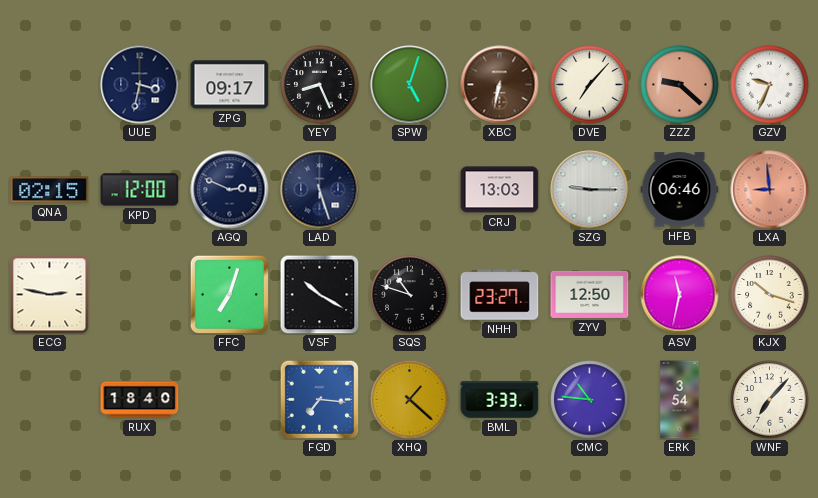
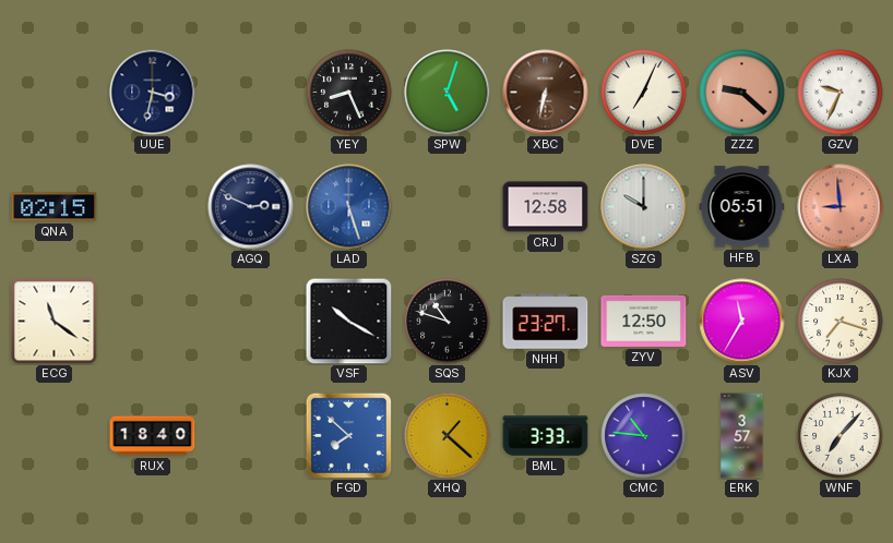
ZPG: 09:17 -> none (230, 85)
DVE: 7:07 -> 7:04 (644, 93)
KPD: 12:00 -> none (140, 190)
LAD dial: navy -> blue (349, 207)
CRJ: 13:03 -> 12:58 (546, 207)
SZG: 9:15 -> 10:00 (644, 207)
HFB: 06:46 -> 05:51 (742, 207)
ECG: 2:47 -> 11:21 (55, 322)
FFC: 7:03 -> none (229, 294)
ASV: 11:32 -> 11:35 (742, 322)
KJX: 10:18 -> 7:18 (841, 322)
FGD: 7:16 -> 7:52 (348, 435)
ERK: 3:54 -> 3:57 (742, 436)
